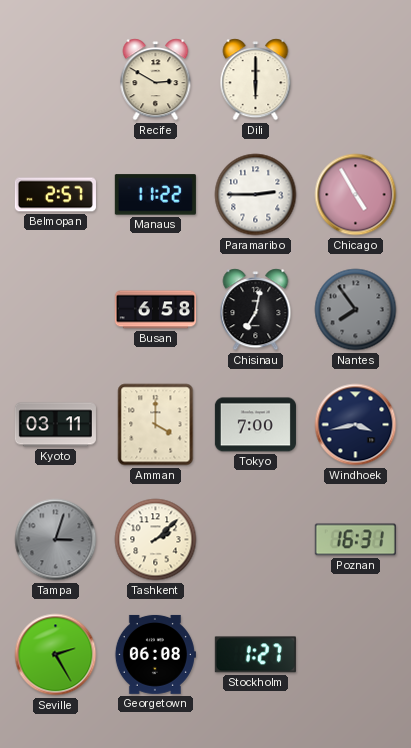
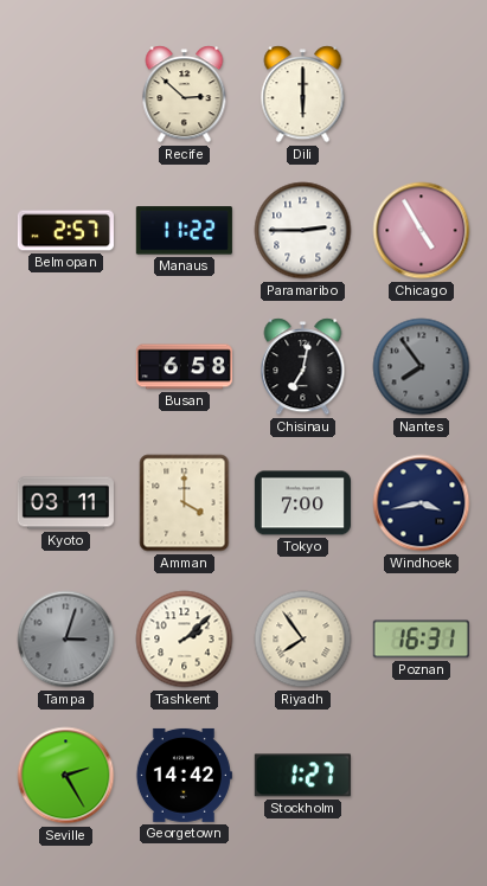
Recife: 2:50 -> 2:52 (185, 95)
Riyadh: none -> 7:54 (303, 640)
Georgetown: 06:08 -> 14:42 (184, 775)
